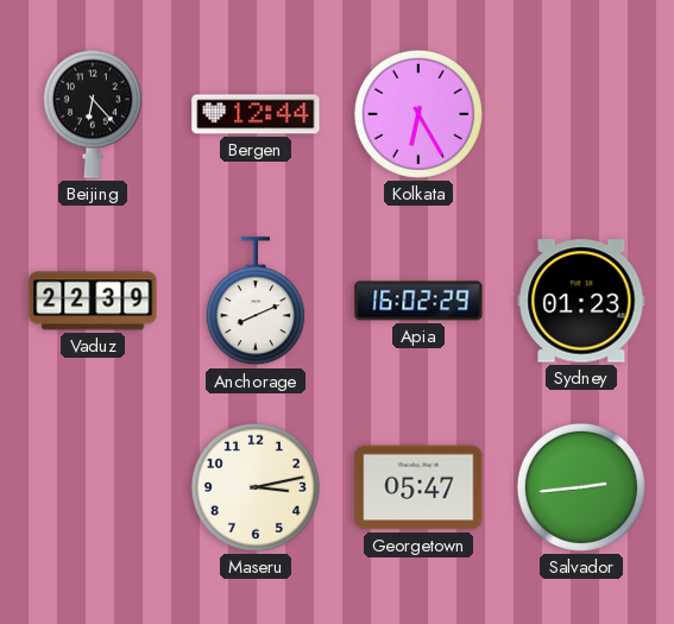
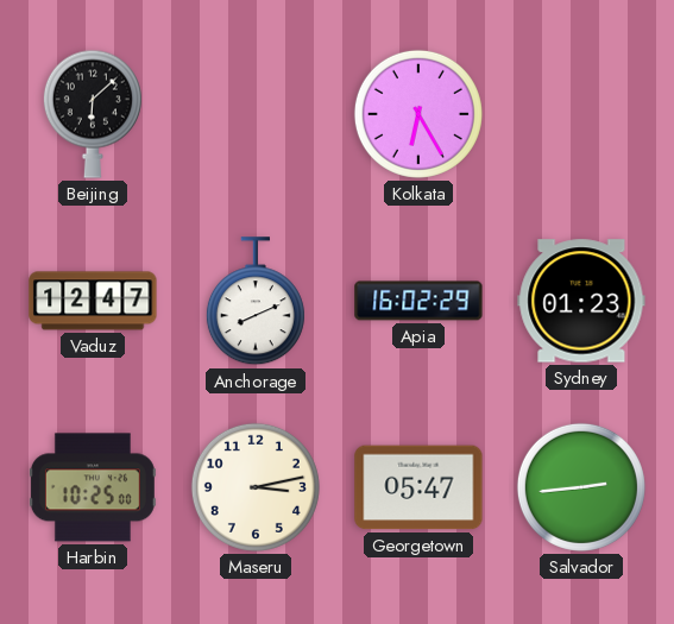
Beijing: 6:23 -> 6:08 (93, 114)
Bergen: 12:44 -> none (256, 114)
Vaduz: 22:39 -> 12:47 (93, 301)
Harbin: none -> 10:25 (93, 487)
